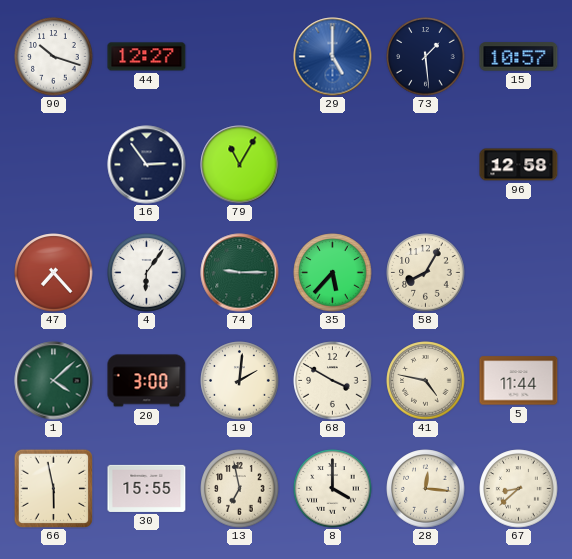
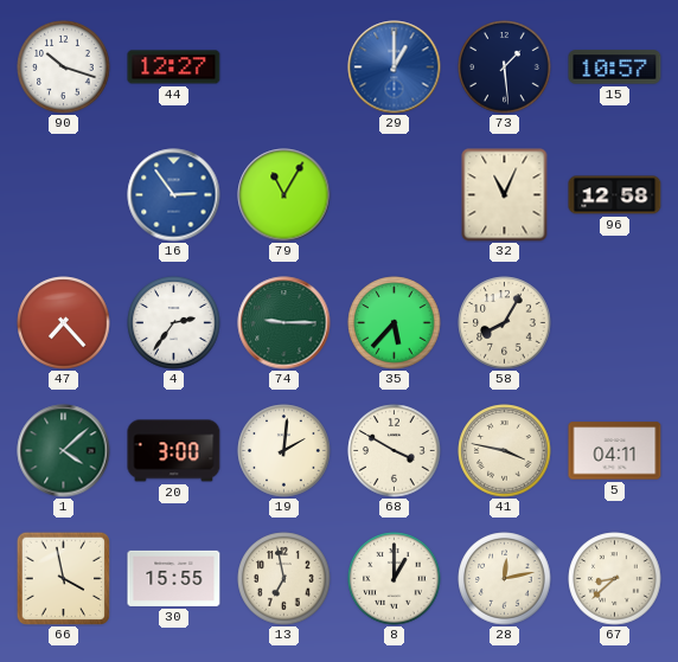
29: 5:00 -> 1:00 (395, 68)
16 dial: navy -> blue (174, 195)
32: none -> 11:04 (505, 195)
4: 6:06 -> 2:36 (174, 323)
41: 4:47 -> 3:47 (505, 451)
5: 11:44 -> 04:11 (615, 451)
66: 5:58 -> 3:58 (63, 578)
8: 4:00 -> 1:00 (395, 579)
28: 12:16 -> 12:13 (505, 579)
